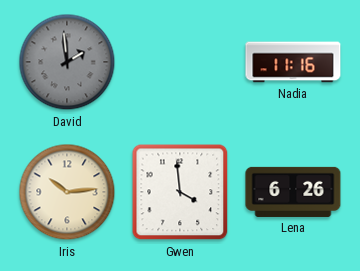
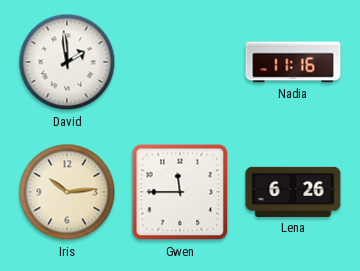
David dial: grey -> white (67, 62)
Gwen: 3:59 -> 11:45 (180, 192)
